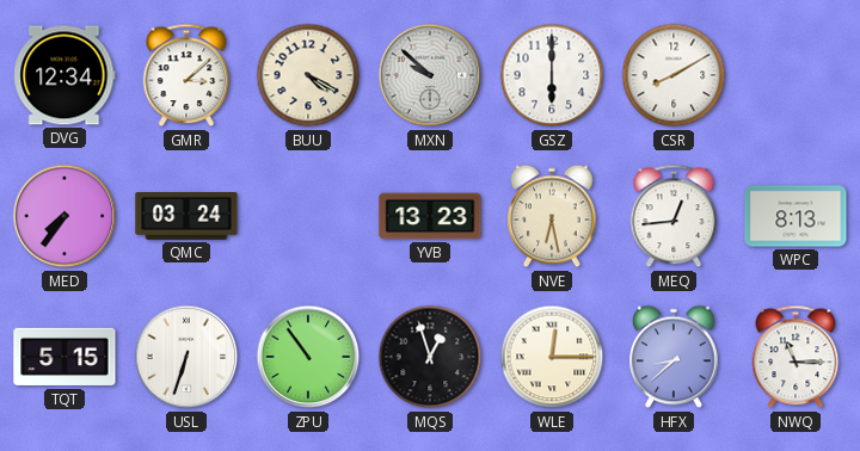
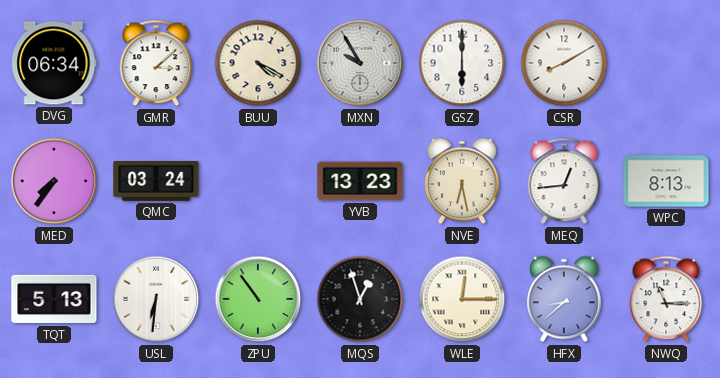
DVG: 12:34 -> 06:34 (54, 63)
MXN: 9:52 -> 9:55 (360, 63)
TQT: 5:15 -> 5:13 (54, 299)
USL: 6:33 -> 6:31 (156, 299)
